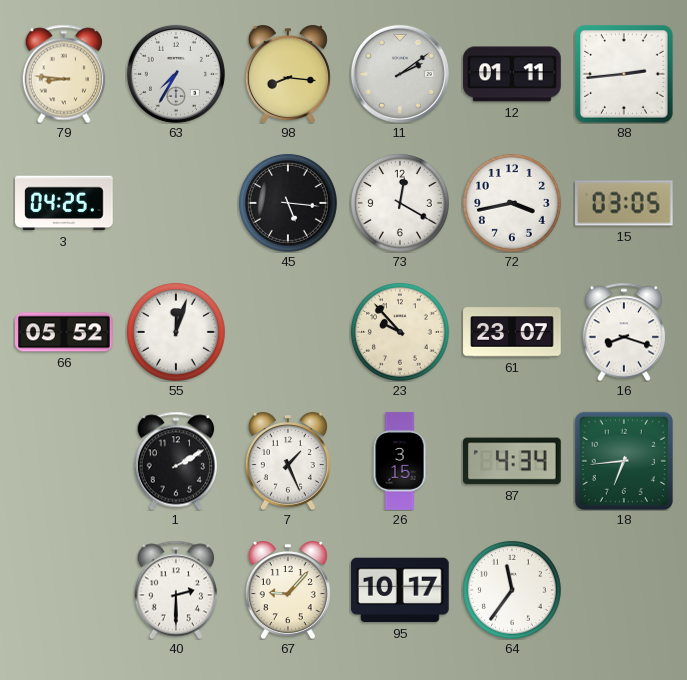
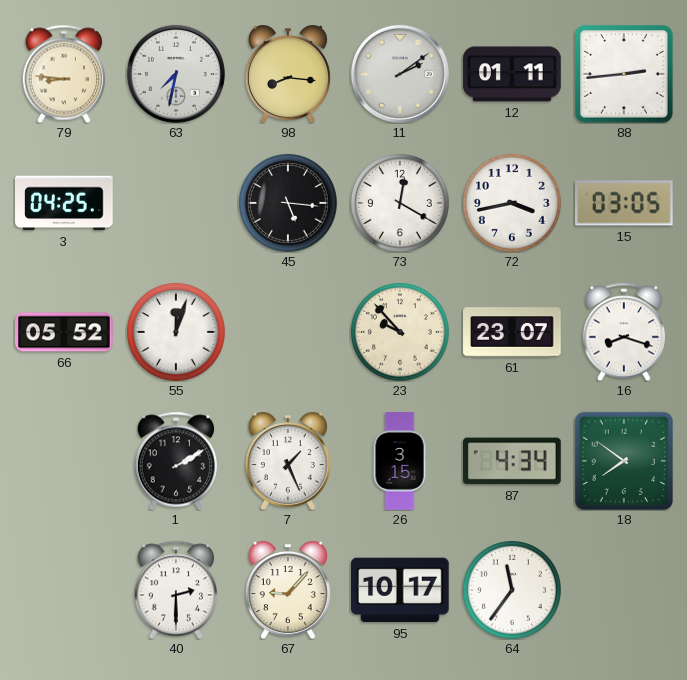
63: 7:35 -> 7:32 (176, 74)
18: 6:44 -> 7:51 (623, 460)
